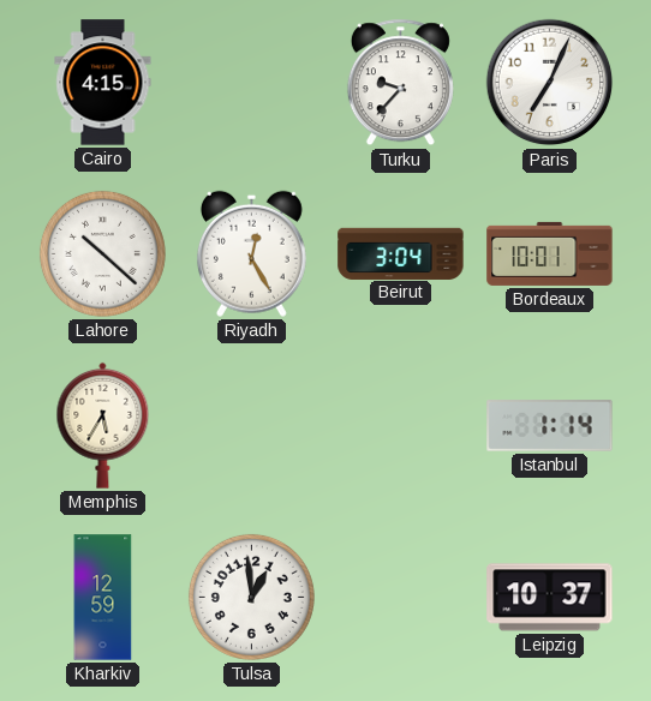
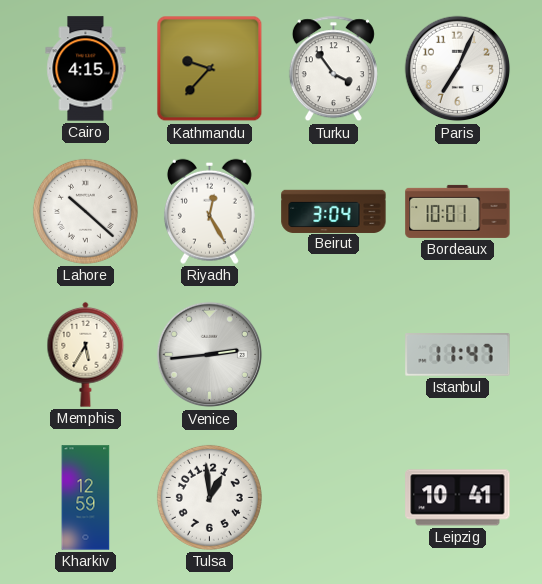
Kathmandu: none -> 9:37 (210, 69)
Turku: 9:37 -> 3:54 (333, 69)
Venice: none -> 2:44 (210, 355)
Istanbul: 1:14 -> 11:47 (458, 355)
Leipzig: 10:37 -> 10:41 (458, 498)
